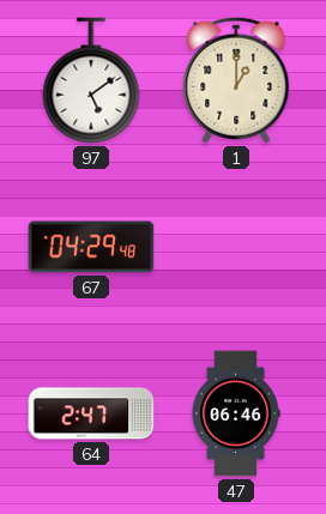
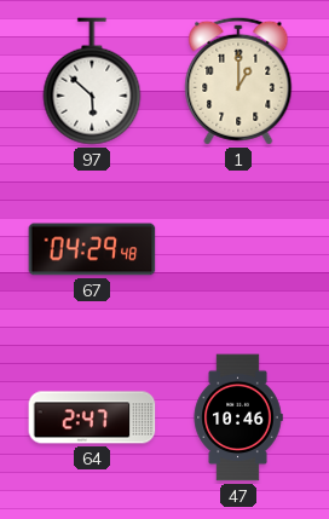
97: 5:09 -> 5:52 (92, 81)
47: 06:46 -> 10:46 (238, 417)
